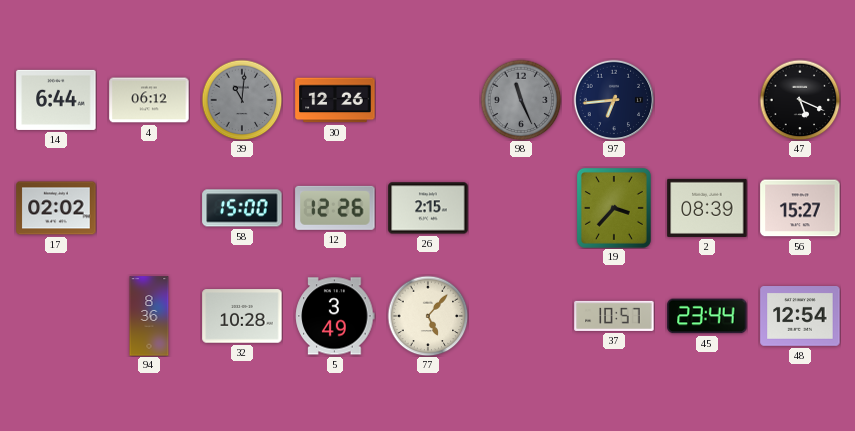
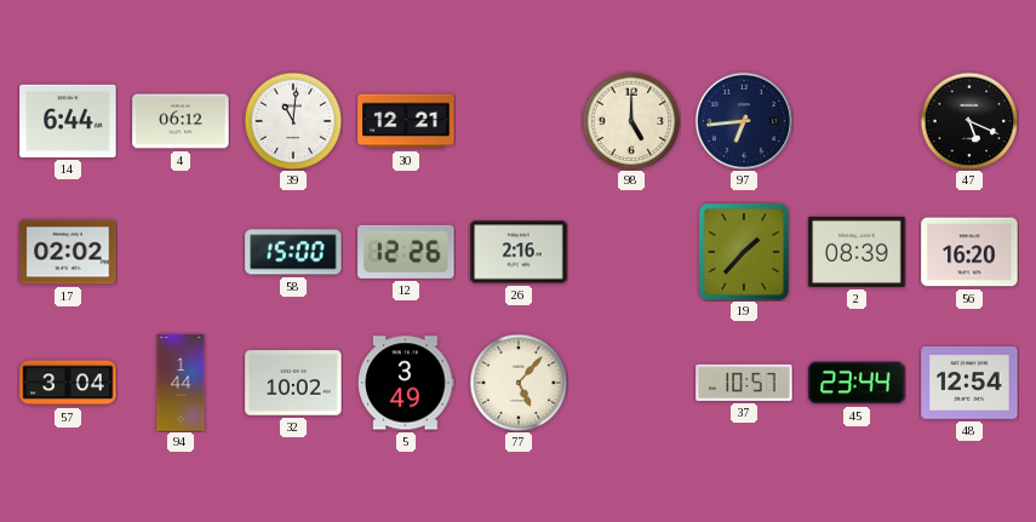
39 dial: grey -> white (293, 121)
30: 12:26 -> 12:21 (406, 121)
98: 11:26 -> 5:00 (631, 121)
98 dial: grey -> cream (631, 121)
26: 2:15 -> 2:16 (519, 252)
19: 3:37 -> 1:37 (744, 252)
56: 15:27 -> 16:20 (969, 252)
57: none -> 3:04 (68, 383)
94: 8:36 -> 1:44 (181, 383)
32: 10:28 -> 10:02 (293, 383)
